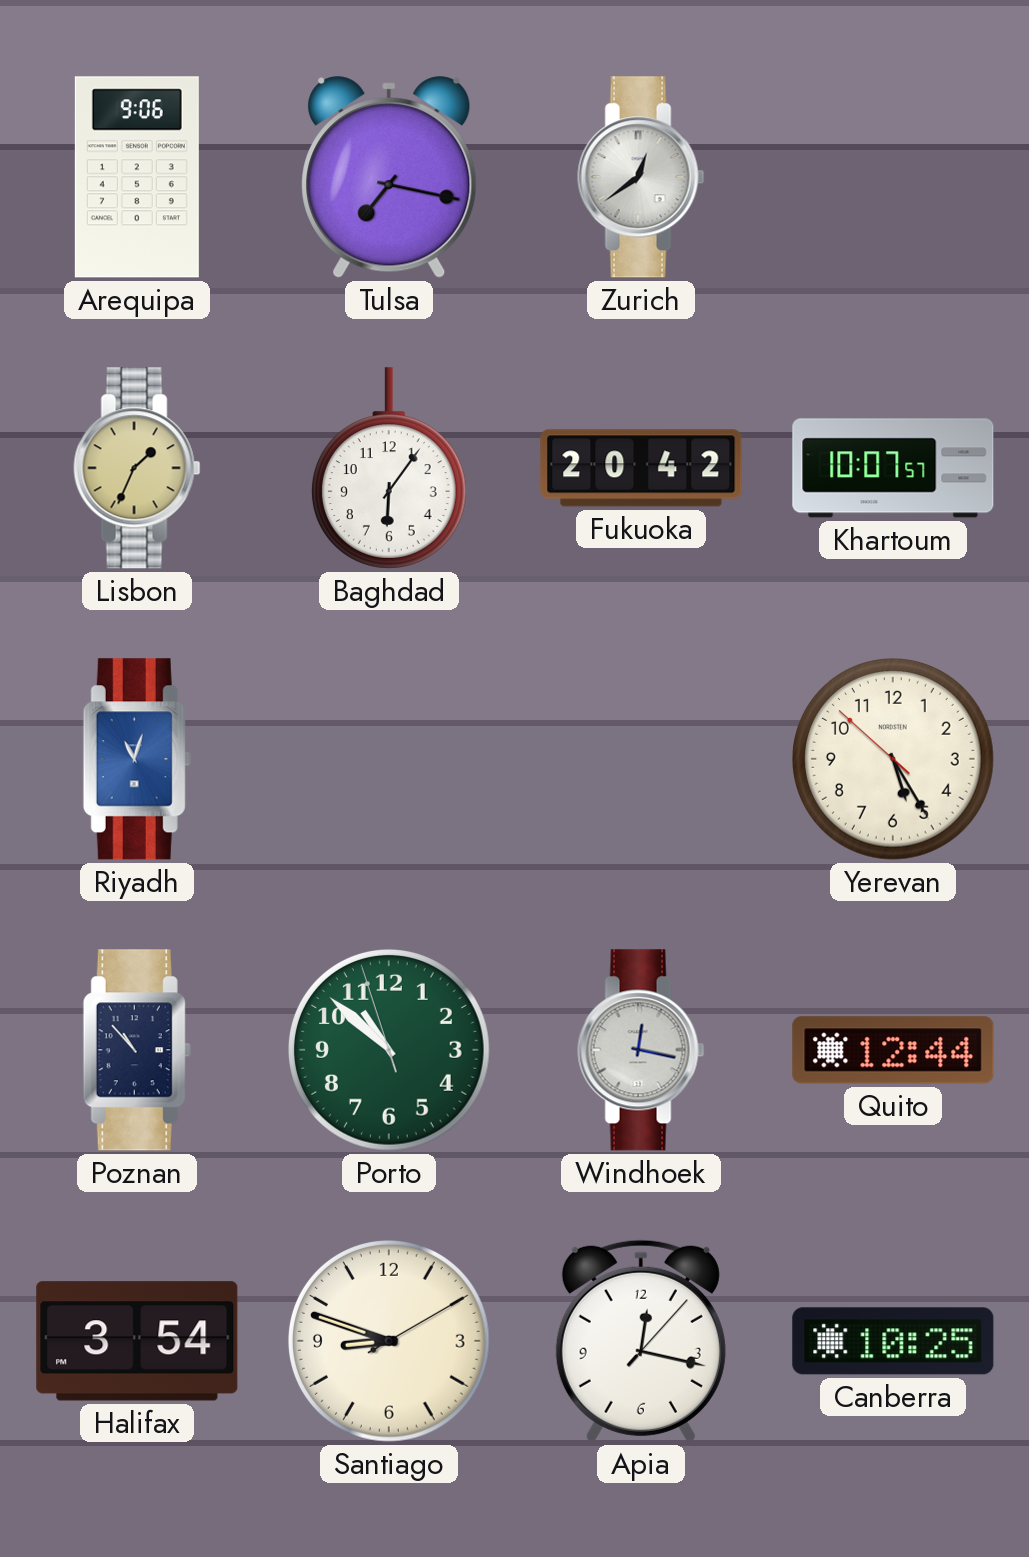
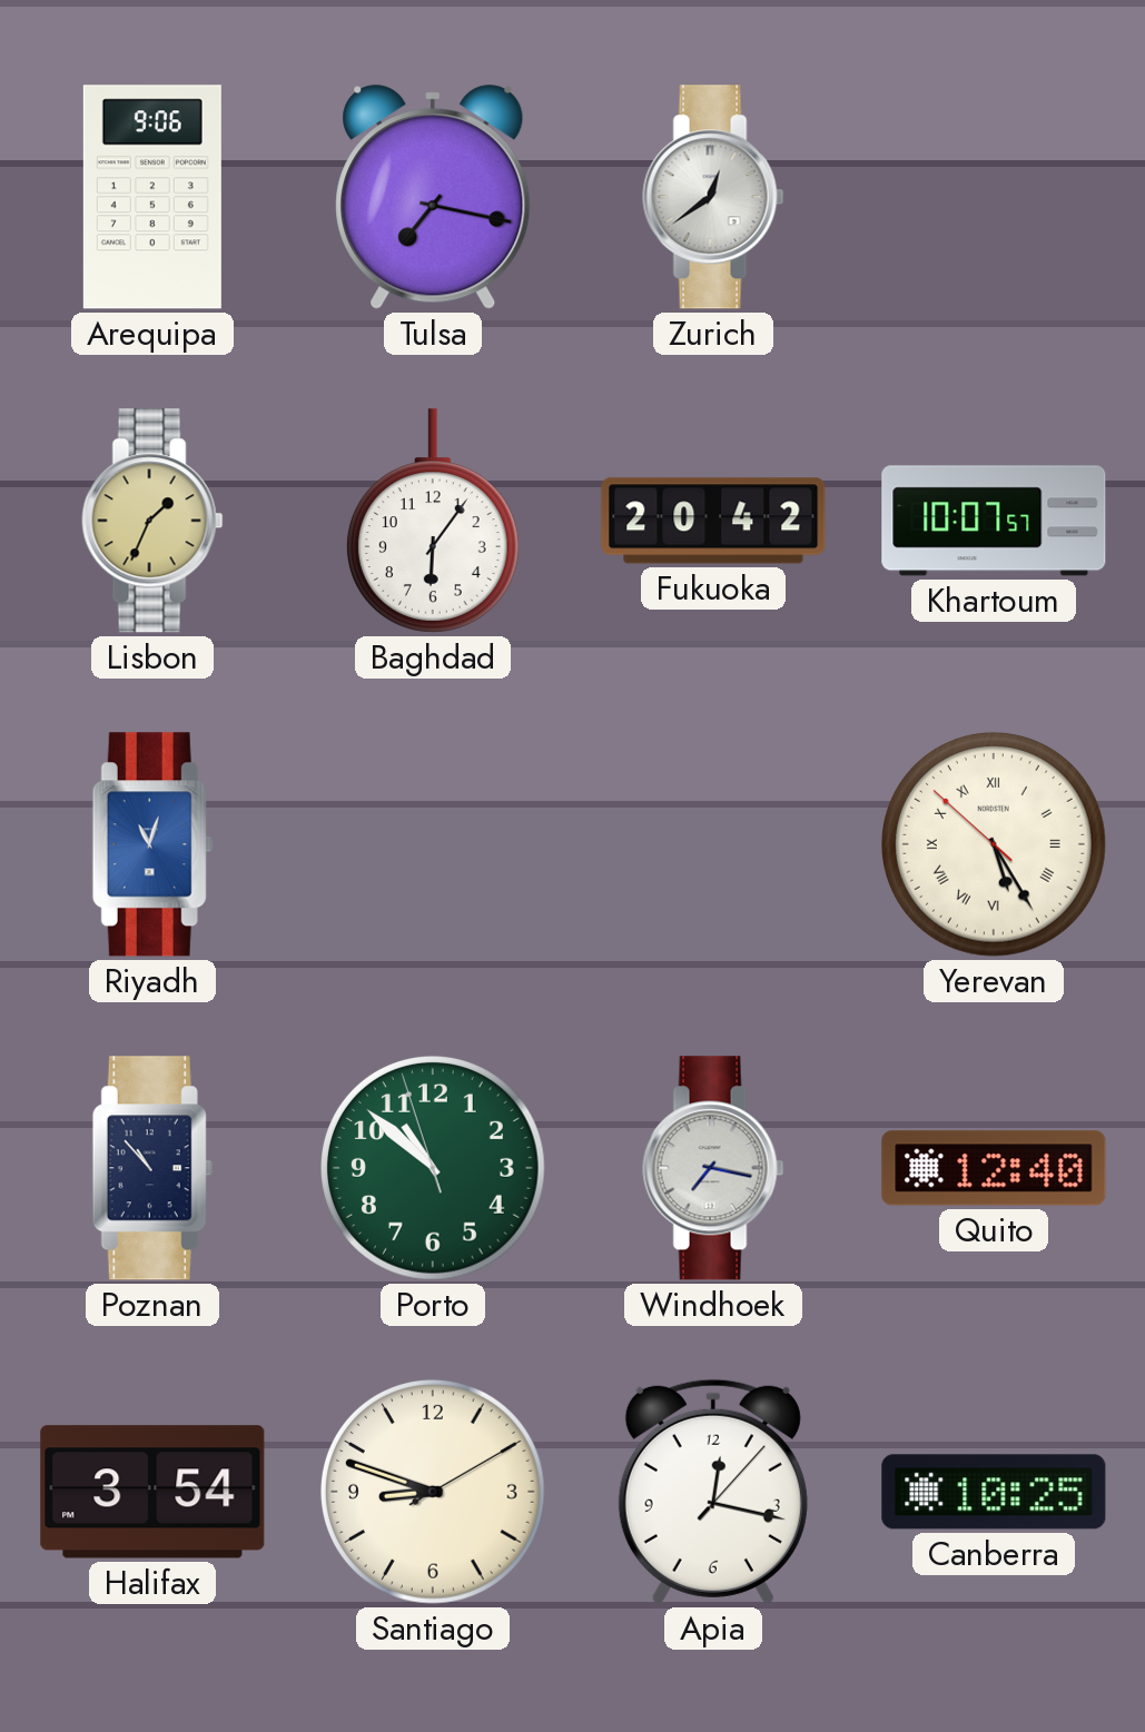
Yerevan numerals: Arabic -> Roman (994, 844)
Windhoek: 12:17 -> 7:17 (713, 1168)
Quito: 12:44 -> 12:40 (994, 1168)
